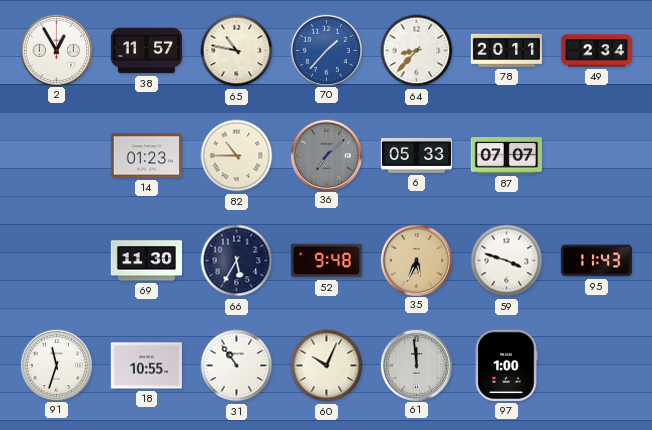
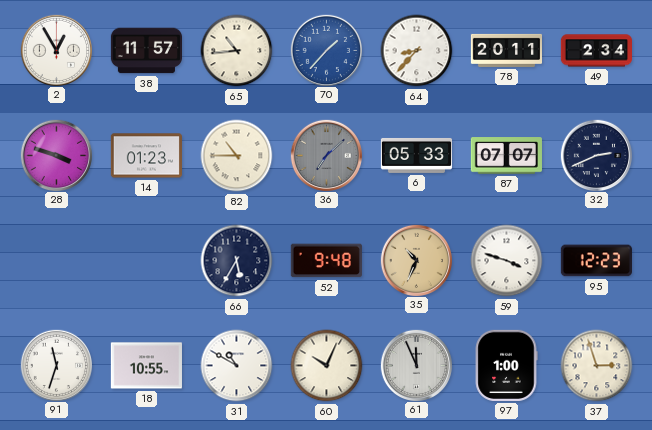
65: 10:47 -> 10:44 (237, 51)
28: none -> 3:48 (56, 155)
32: none -> 2:41 (596, 155)
69: 11:30 -> none (146, 261)
35: 5:34 -> 10:34 (416, 260)
95: 11:43 -> 12:23 (596, 261)
31: 10:54 -> 10:50 (237, 366)
61: 11:59 -> 11:56 (416, 365)
37: none -> 2:57 (597, 366)
